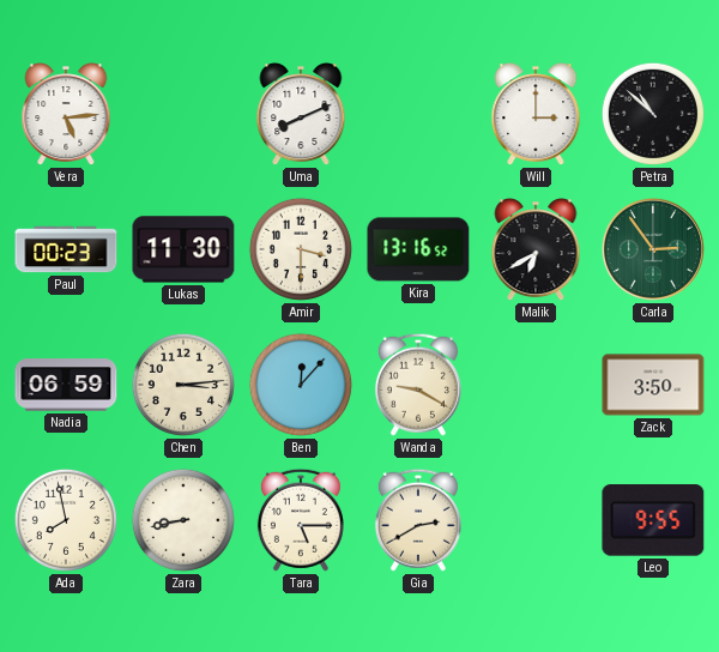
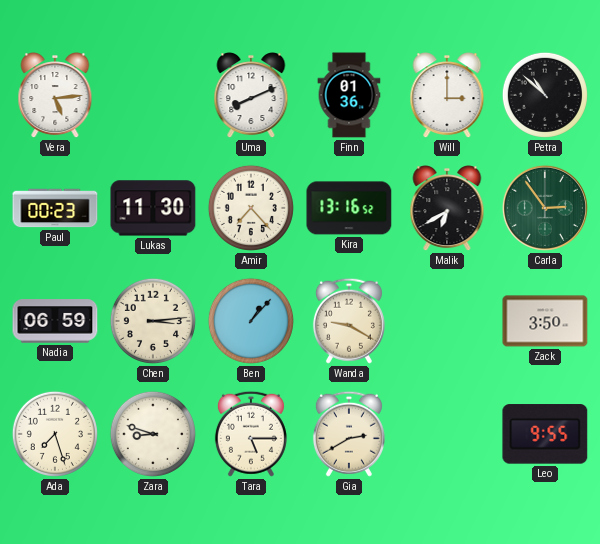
Finn: none -> 01:36 (349, 95)
Amir: 3:30 -> 7:23 (251, 208)
Ben: 12:07 -> 1:07 (251, 321)
Ada: 7:58 -> 7:27 (55, 434)
Zara: 8:43 -> 8:48 (153, 434)
